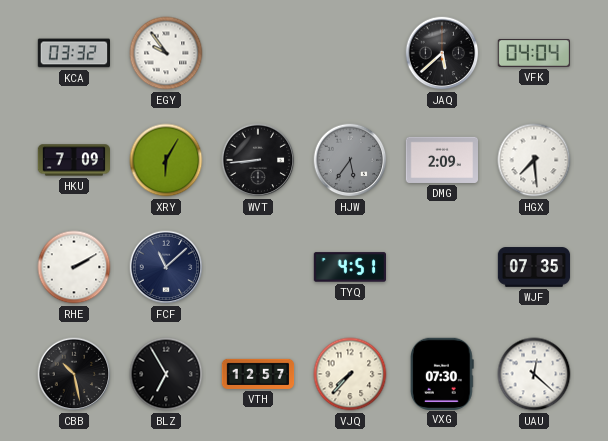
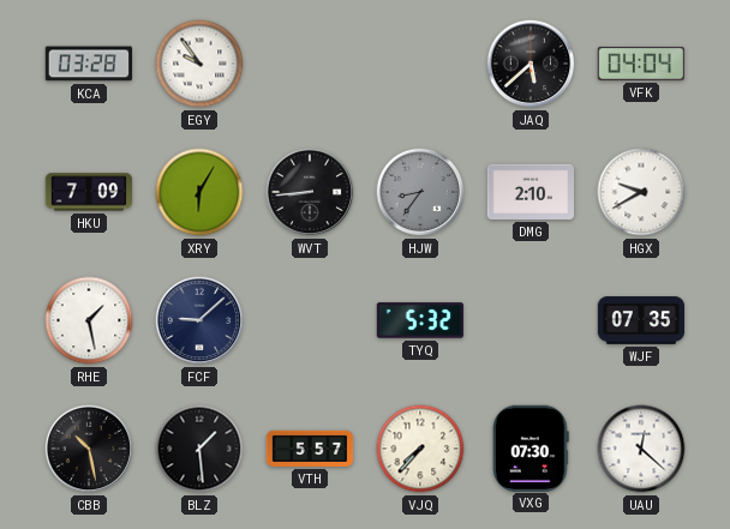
KCA: 03:32 -> 03:28 (88, 64)
HJW: 5:36 -> 8:36 (420, 192)
DMG: 2:09 -> 2:10 (529, 192)
HGX: 7:29 -> 9:40 (641, 192)
RHE: 2:10 -> 1:28 (89, 320)
FCF: 11:08 -> 9:08 (199, 320)
TYQ: 4:51 -> 5:32 (419, 320)
BLZ: 6:55 -> 1:29 (199, 449)
VTH: 12:57 -> 5:57 (310, 449)
